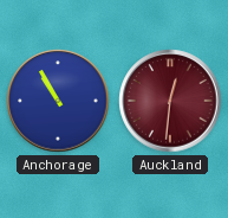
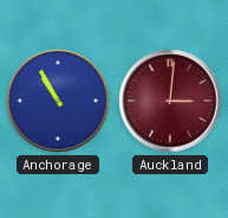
Auckland: 12:31 -> 3:01 (170, 101)
